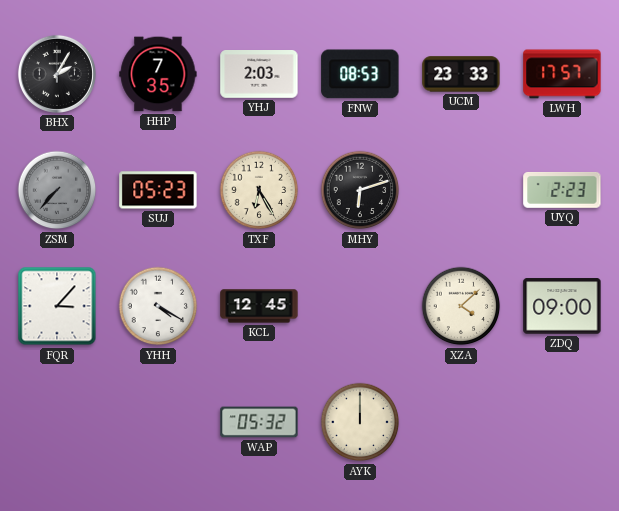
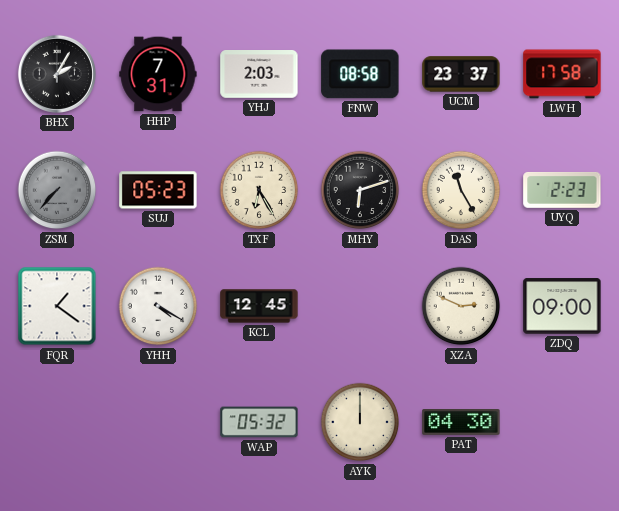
HHP: 7:35 -> 7:31 (158, 74)
FNW: 08:53 -> 08:58 (360, 74)
UCM: 23:33 -> 23:37 (461, 74)
LWH: 17:57 -> 17:58 (562, 74)
DAS: none -> 11:25 (461, 190)
FQR: 3:07 -> 1:21 (57, 306)
XZA: 4:08 -> 2:49 (461, 306)
PAT: none -> 04:30 (461, 423)
